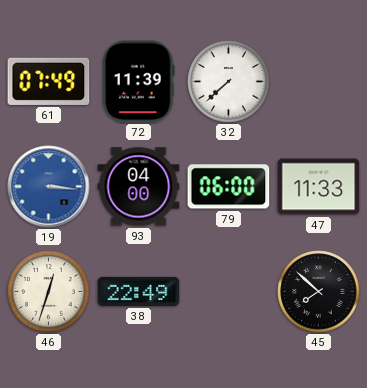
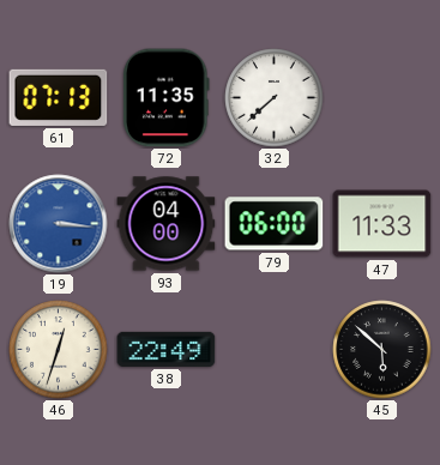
61: 07:49 -> 07:13 (59, 97)
72: 11:39 -> 11:35 (167, 98)
45: 7:52 -> 5:52 (382, 350)
